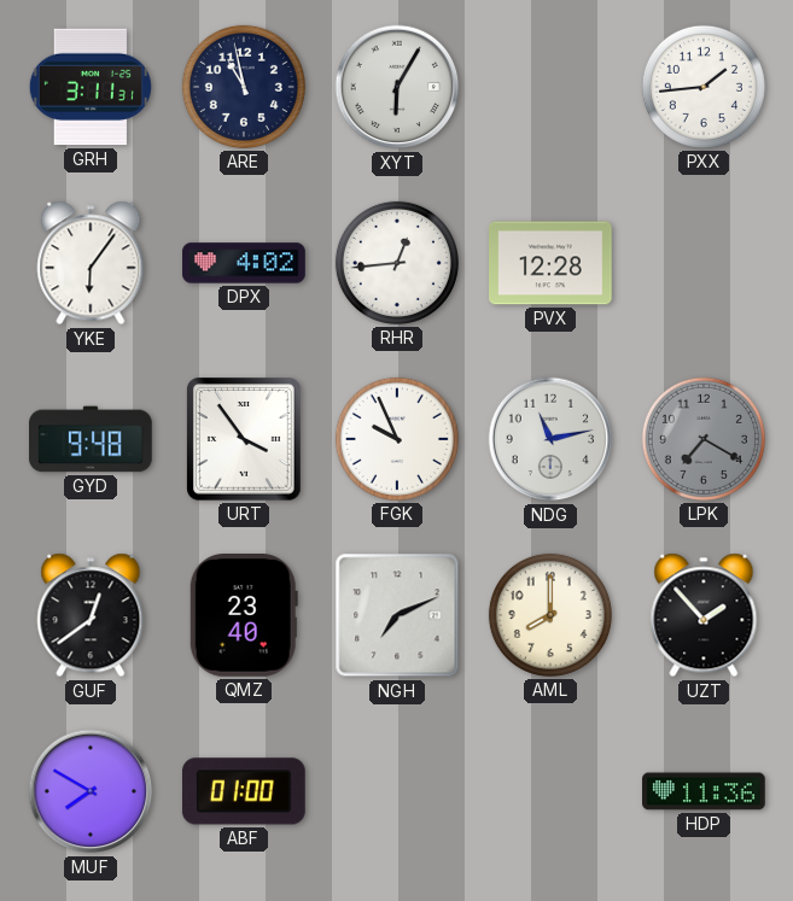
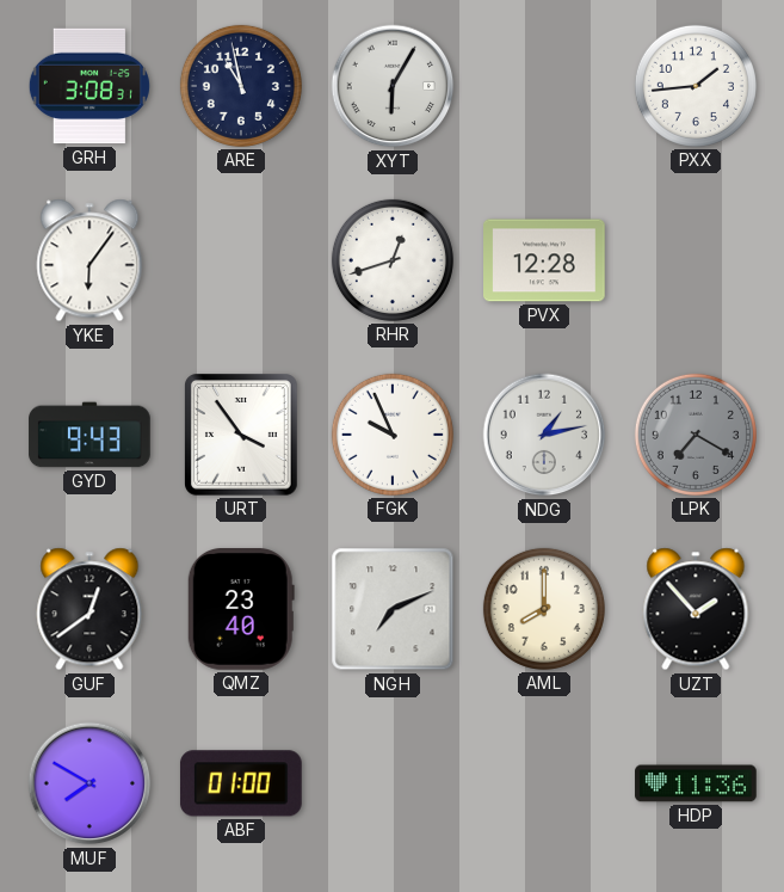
GRH: 3:11 -> 3:08 (89, 86)
DPX: 4:02 -> none (244, 263)
RHR: 12:44 -> 12:42 (393, 260)
GYD: 9:48 -> 9:43 (89, 435)
NDG: 11:13 -> 1:13 (544, 435)
